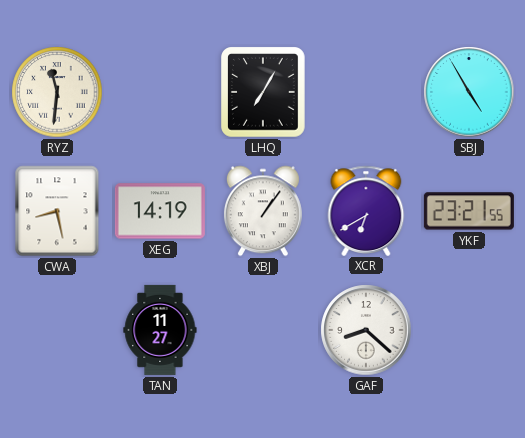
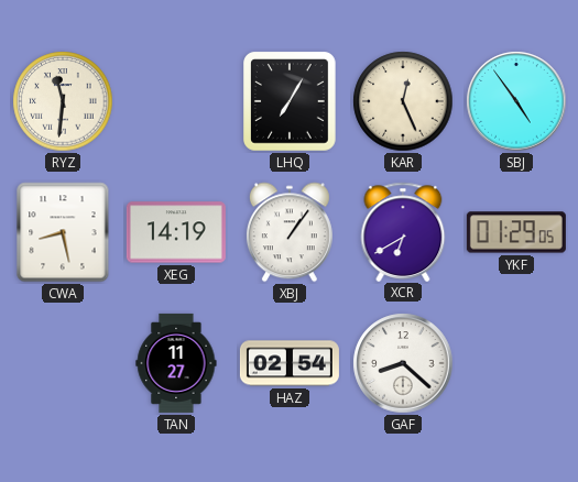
KAR: none -> 12:26 (403, 101)
SBJ: 4:55 -> 4:54 (516, 101)
YKF: 23:21 -> 01:29 (516, 232)
HAZ: none -> 02:54 (290, 363)
